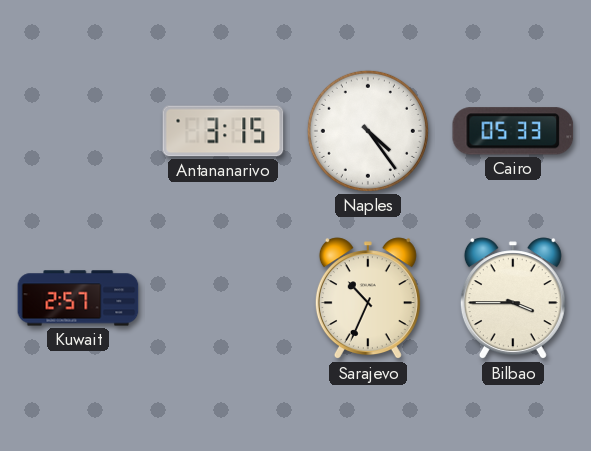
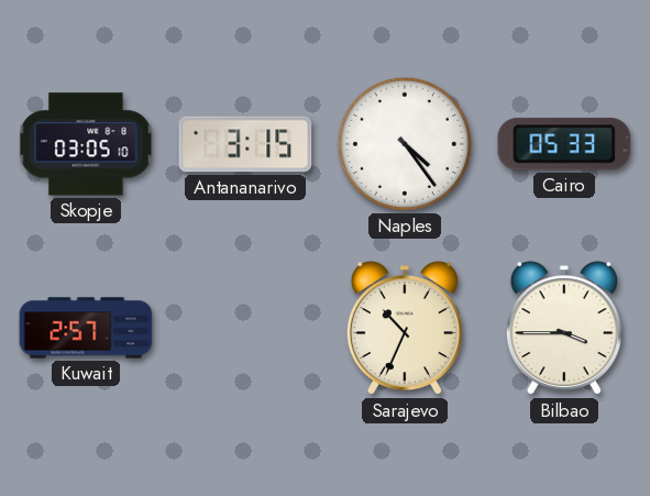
Skopje: none -> 03:05 (86, 144)
